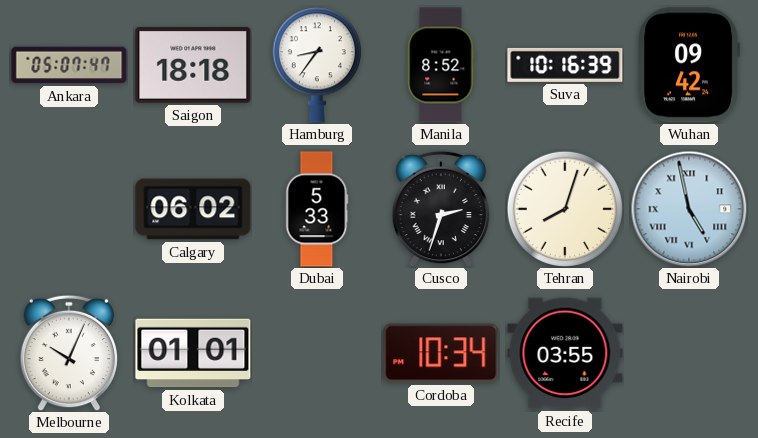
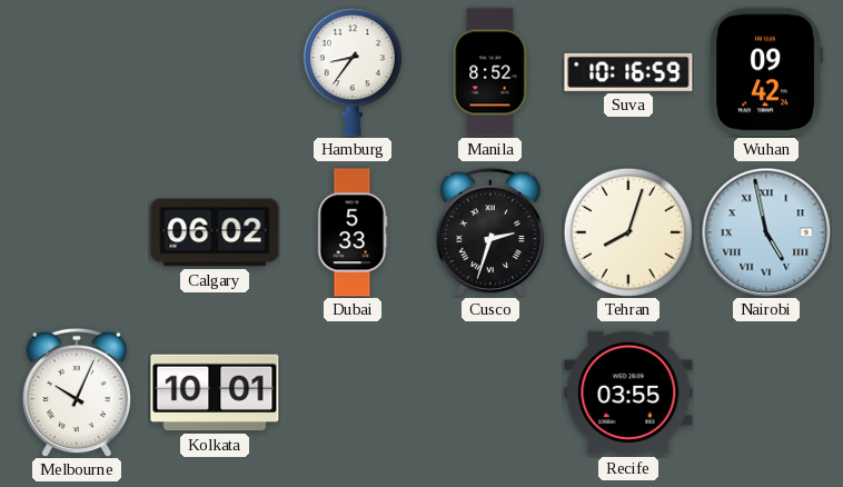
Ankara: 05:07 -> none (69, 65)
Saigon: 18:18 -> none (193, 65)
Suva: 10:16:39 -> 10:16:59 (628, 72)
Kolkata: 01:01 -> 10:01 (215, 392)
Cordoba: 10:34 -> none (441, 353)
